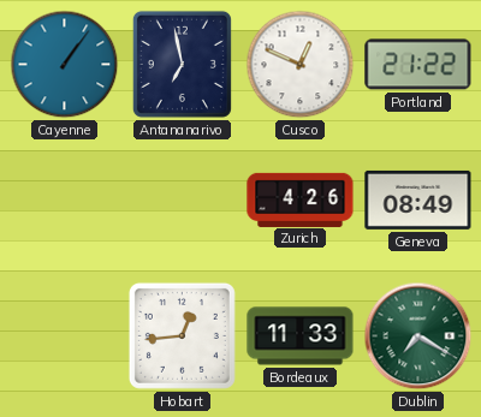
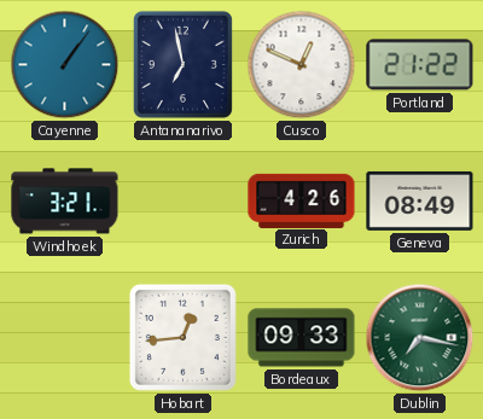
Windhoek: none -> 3:21 (65, 202)
Bordeaux: 11:33 -> 09:33 (302, 338)
Dublin: 7:20 -> 7:17 (420, 338)
